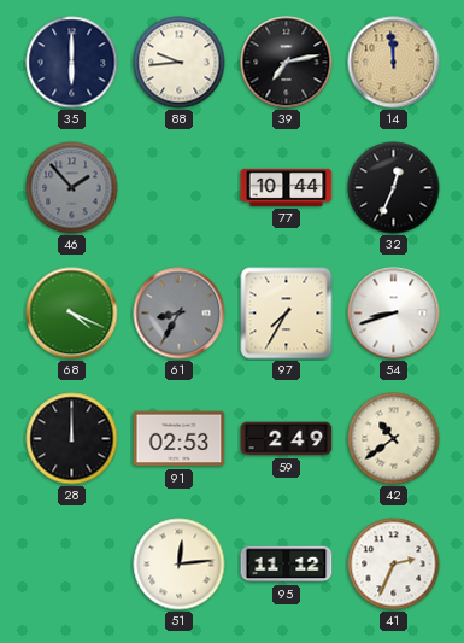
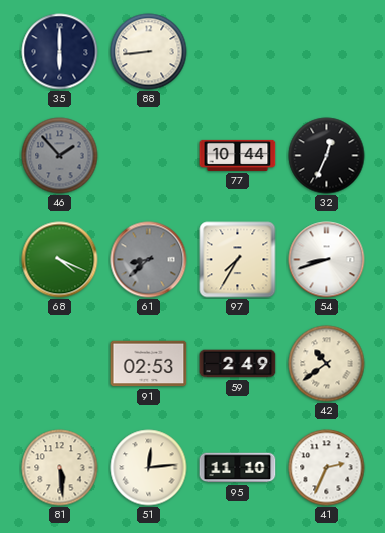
88: 9:44 -> 8:44 (149, 52)
39: 7:13 -> none (287, 63)
14: 11:59 -> none (394, 63)
61: 8:35 -> 8:38 (149, 260)
28: 12:00 -> none (72, 439)
81: none -> 5:29 (60, 468)
95: 11:12 -> 11:10 (238, 468)
